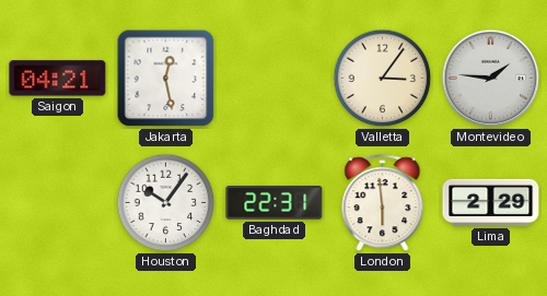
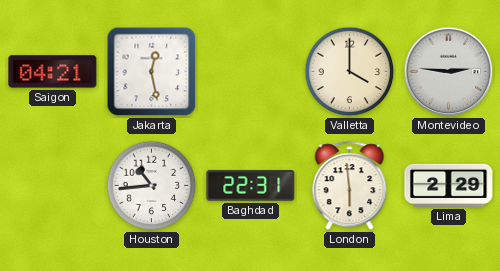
Valletta: 3:06 -> 4:00 (350, 72)
Montevideo: 1:46 -> 2:46 (449, 72)
Houston: 10:06 -> 10:44 (152, 186)
